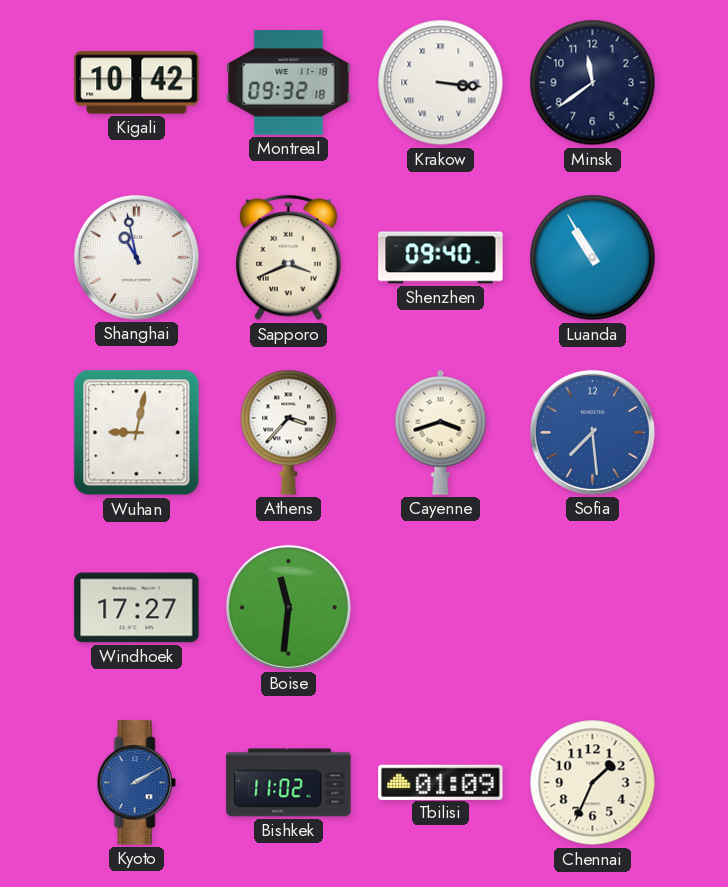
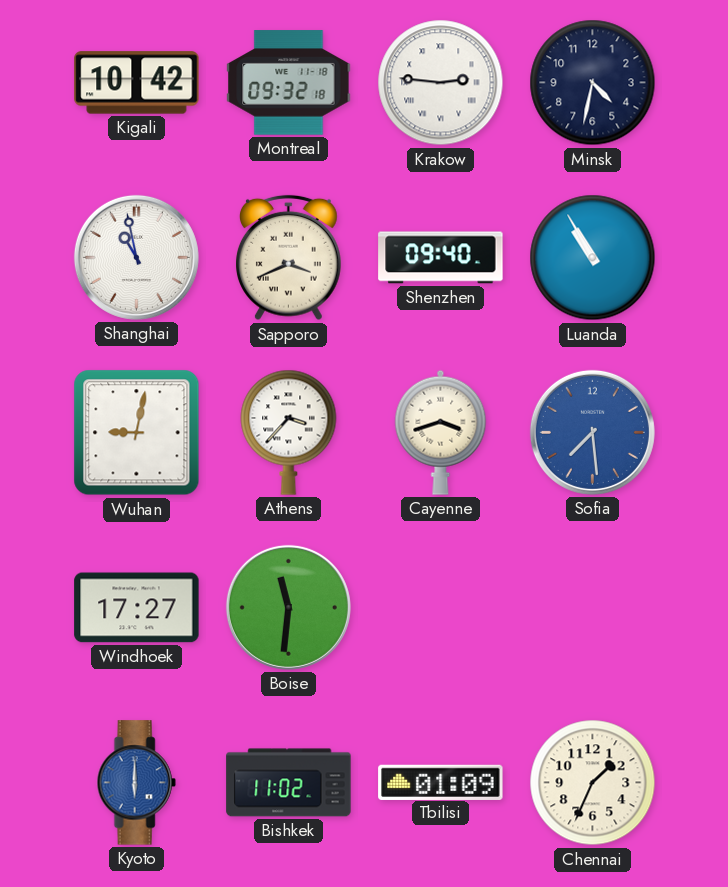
Krakow: 3:16 -> 2:46 (441, 83)
Minsk: 11:39 -> 4:32 (593, 83)
Kyoto: 2:10 -> 6:00 (136, 783)
